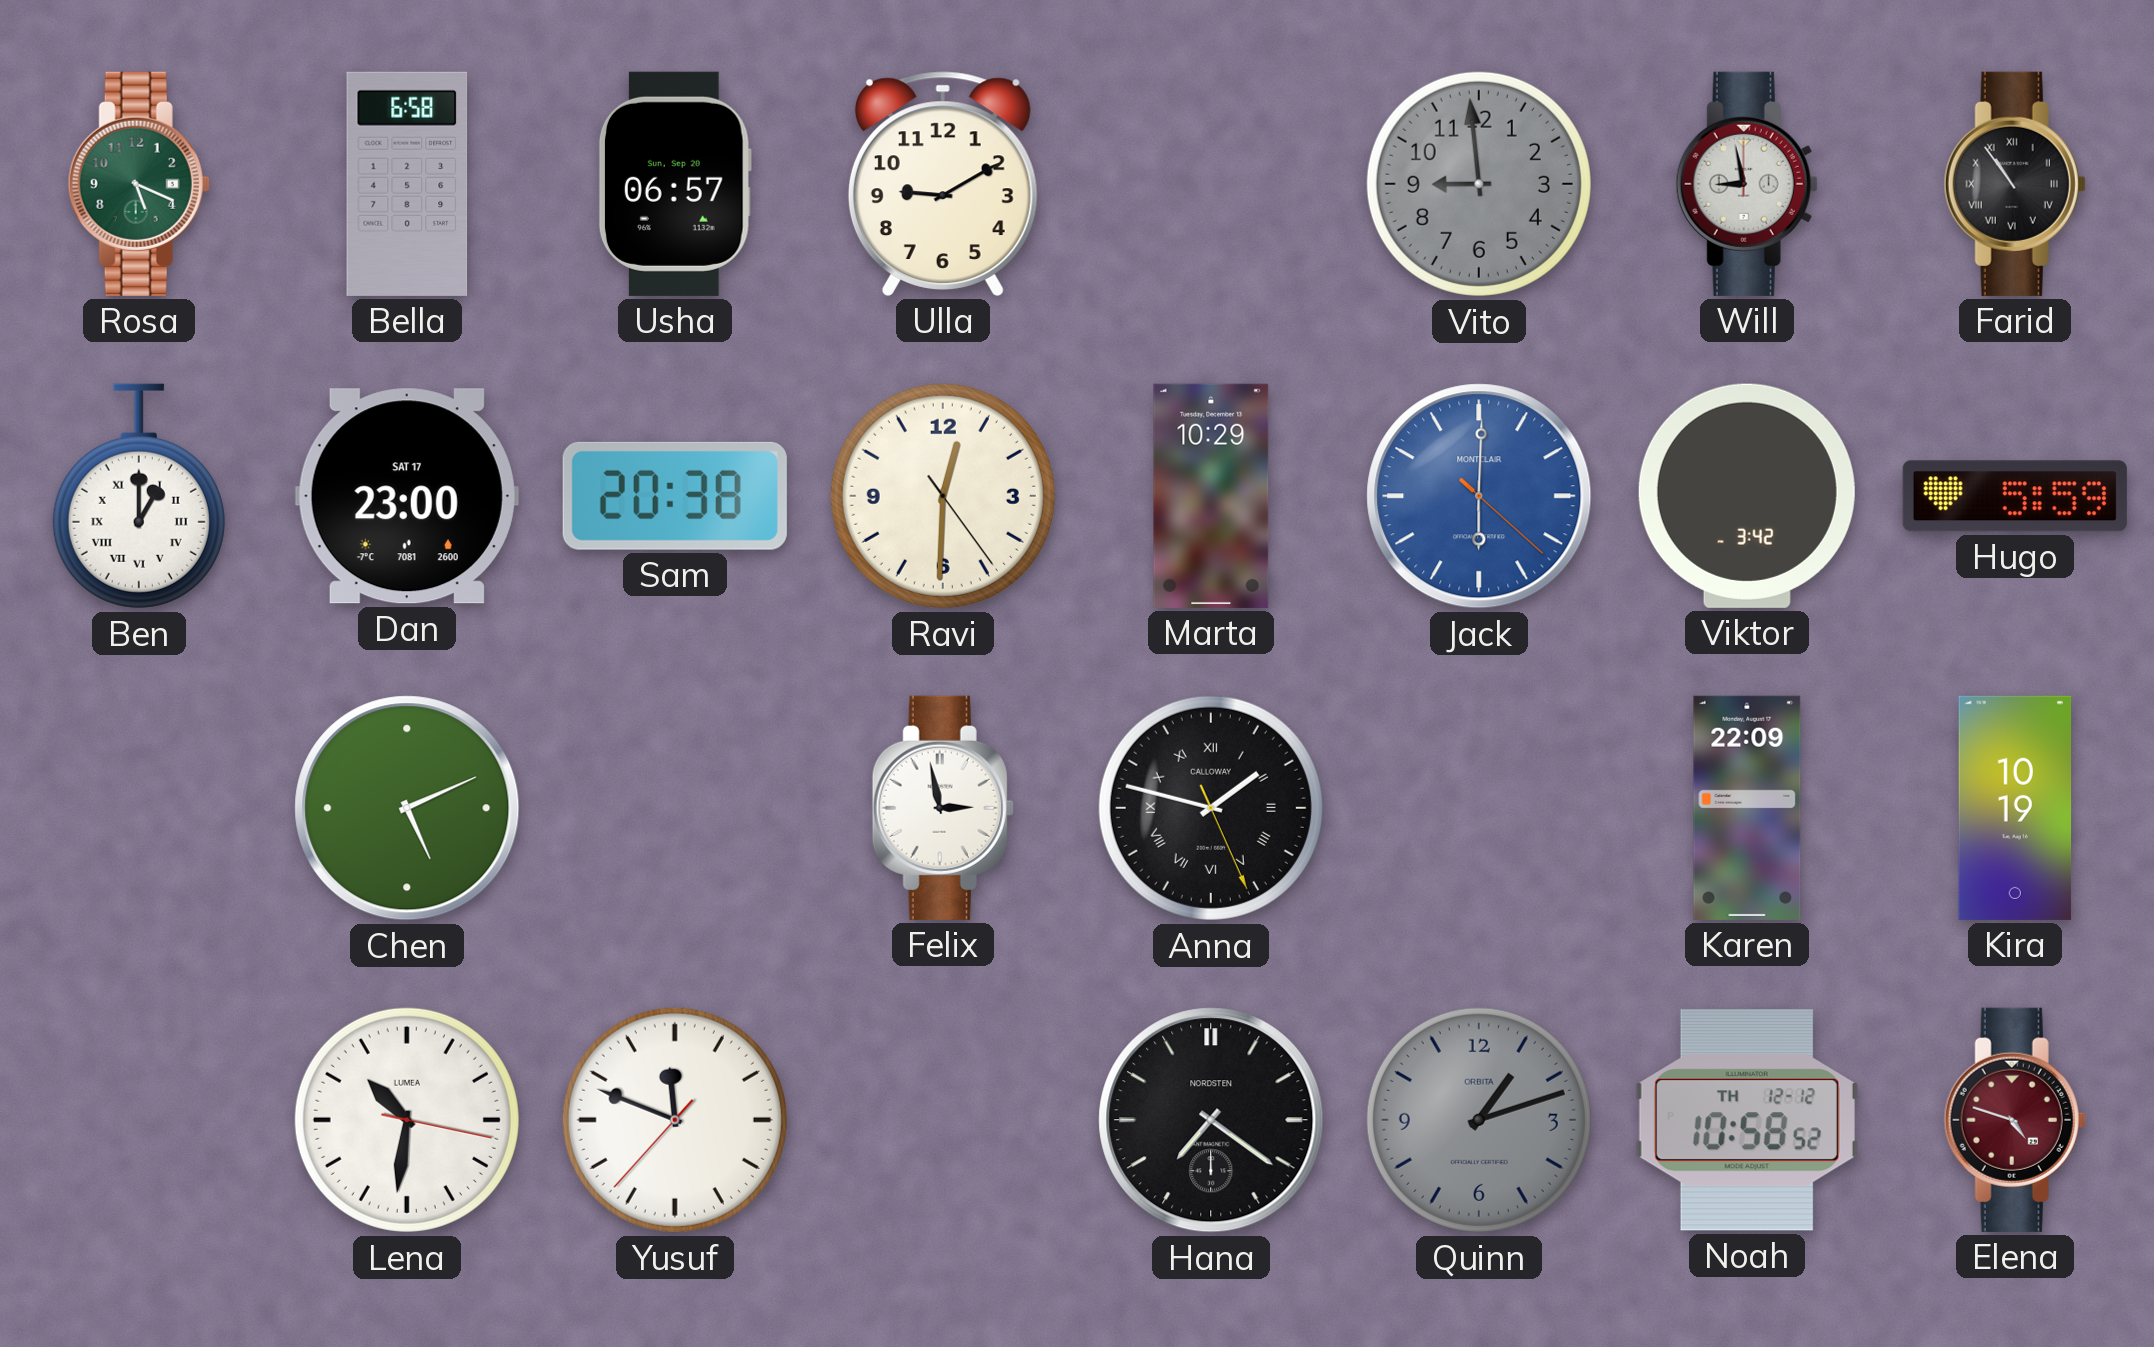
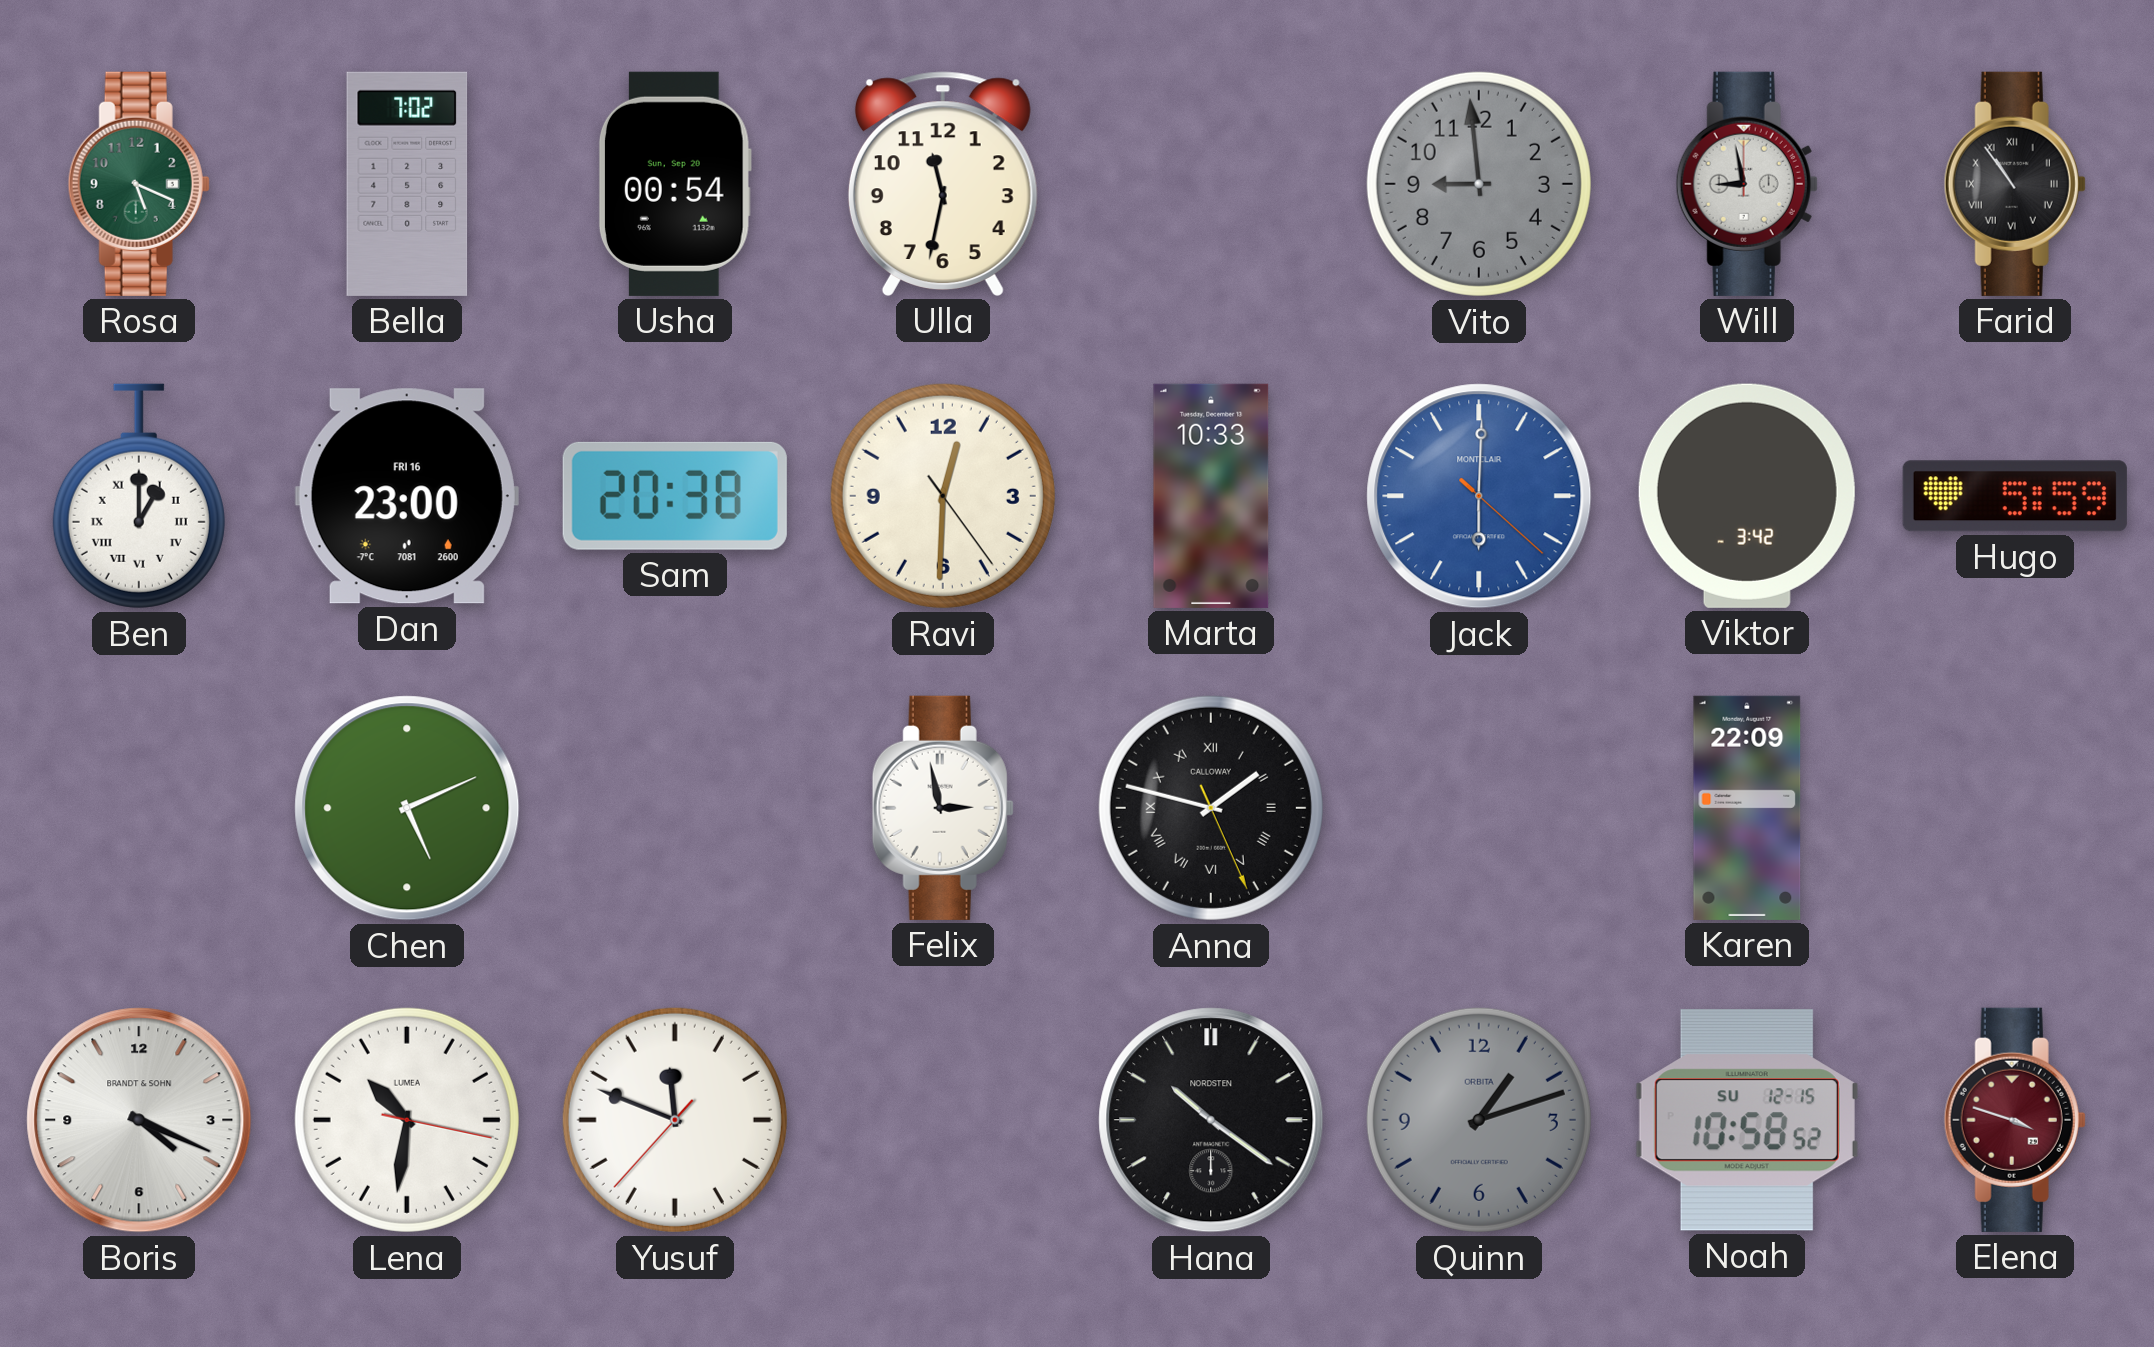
Bella: 6:58 -> 7:02 (407, 184)
Usha: 06:57 -> 00:54 (675, 184)
Ulla: 9:10 -> 11:32 (943, 184)
Dan date: SAT 17 -> FRI 16 (407, 496)
Marta: 10:29 -> 10:33 (1211, 496)
Kira: 10:19 -> none (2015, 808)
Boris: none -> 4:19 (139, 1120)
Hana: 7:21 -> 10:21 (1211, 1120)
Noah date: TH 12-12 -> SU 12-15 (1747, 1120)
Elena: 4:48 -> 3:48 (2015, 1120)
